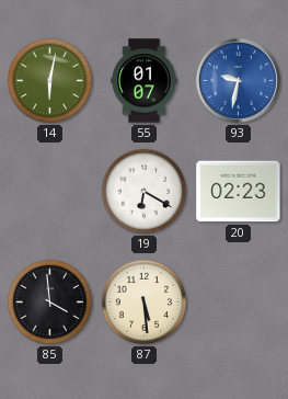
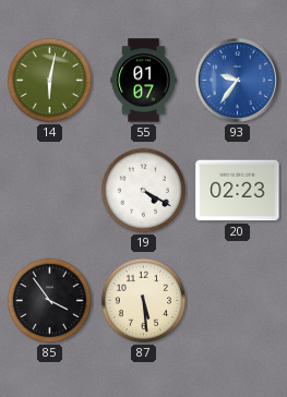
93: 9:32 -> 9:36 (237, 80)
19: 6:20 -> 4:20 (144, 191)
85: 3:59 -> 3:54 (50, 301)
